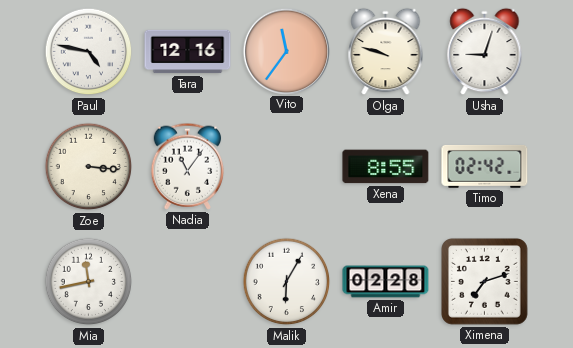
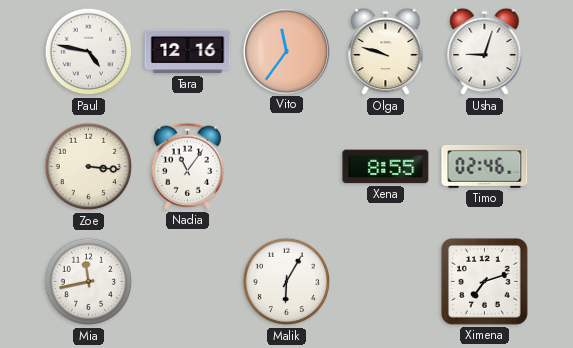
Timo: 02:42 -> 02:46 (485, 166)
Amir: 02:28 -> none (386, 282)
